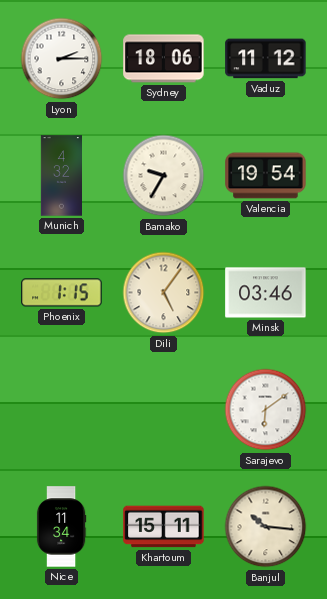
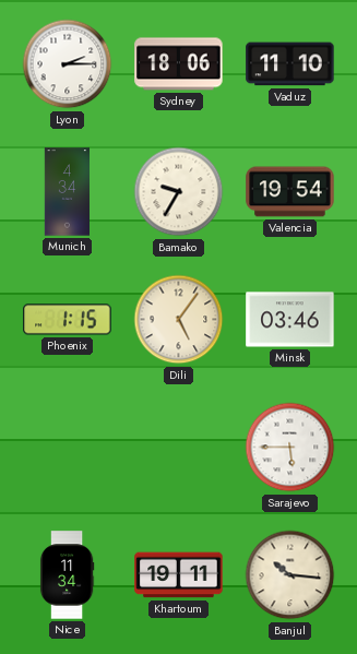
Vaduz: 11:12 -> 11:10 (290, 64)
Munich: 4:32 -> 4:34 (67, 192)
Sarajevo: 6:09 -> 5:45 (290, 448)
Khartoum: 15:11 -> 19:11 (179, 575)
